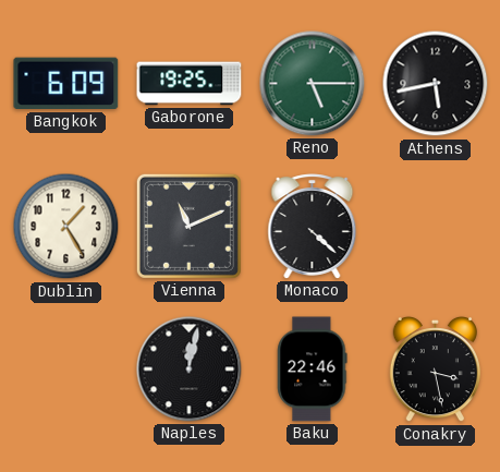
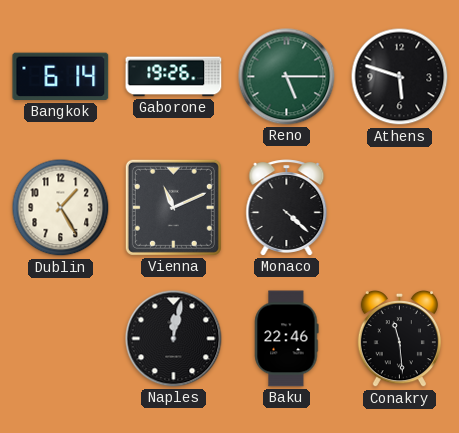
Bangkok: 6:09 -> 6:14 (61, 77)
Gaborone: 19:25 -> 19:26 (174, 77)
Athens: 5:43 -> 5:48 (400, 77)
Conakry: 3:28 -> 11:29 (399, 339)
